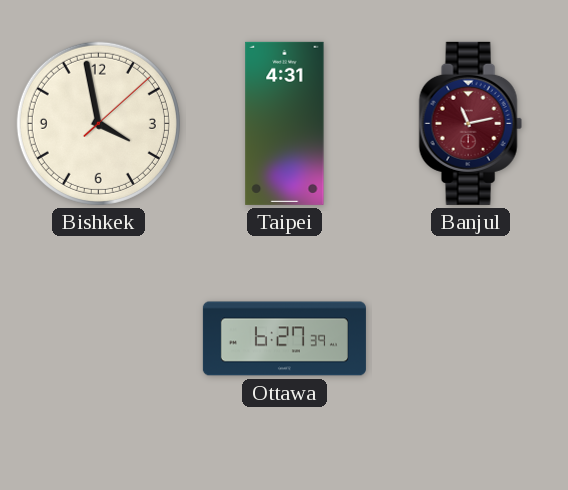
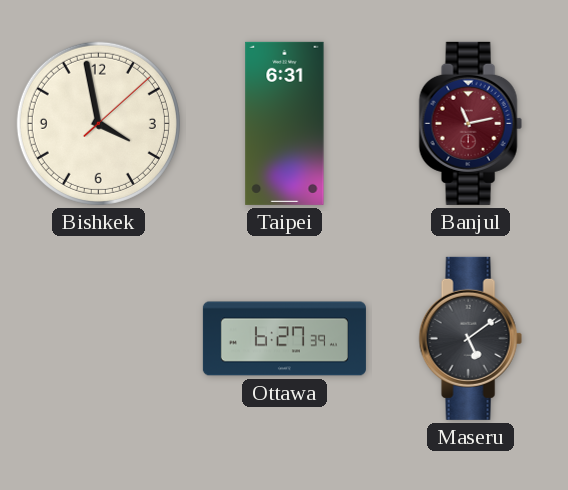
Taipei: 4:31 -> 6:31 (285, 123)
Maseru: none -> 5:09 (470, 338)
